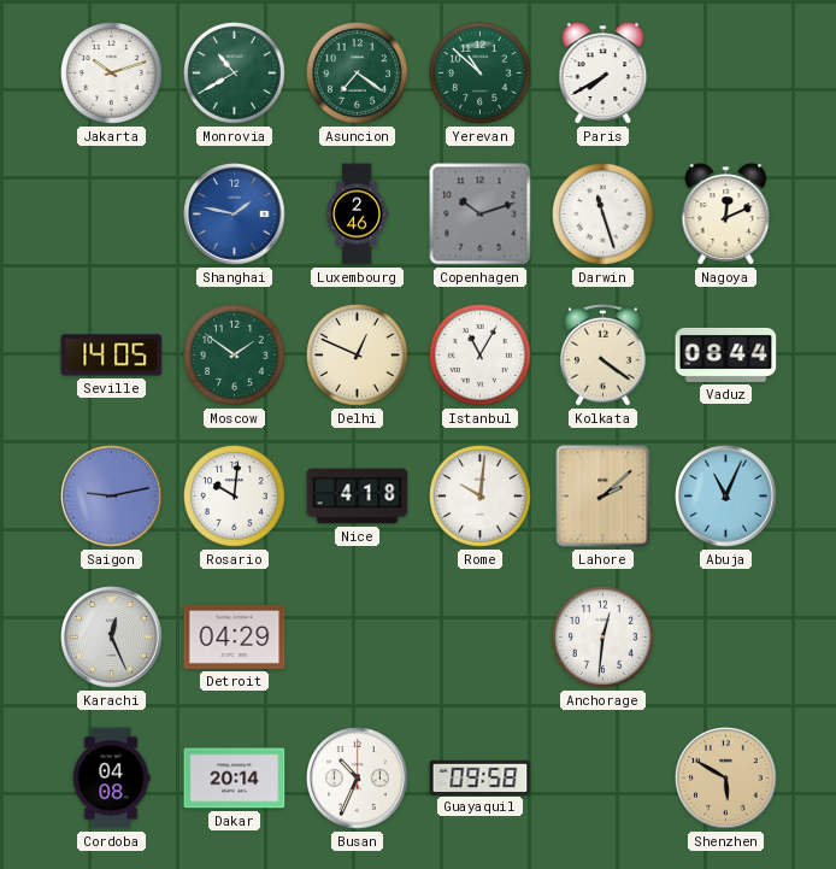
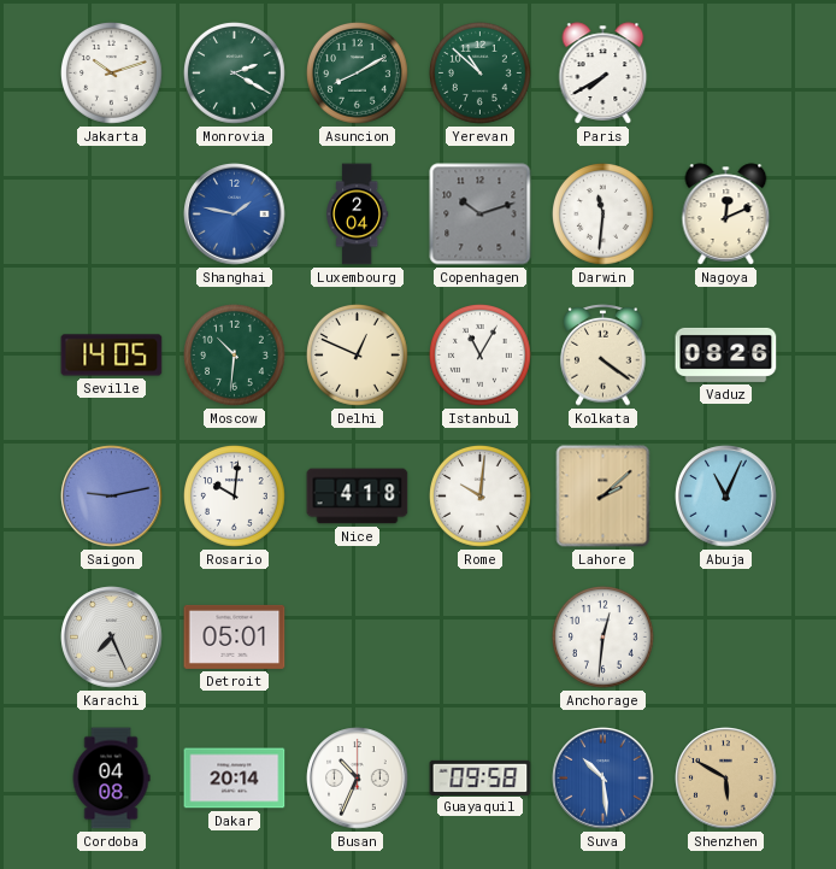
Monrovia: 10:40 -> 2:20 (235, 74)
Asuncion: 7:21 -> 8:10 (358, 74)
Luxembourg: 2:46 -> 2:04 (358, 215)
Darwin: 11:27 -> 11:31 (604, 215)
Moscow: 1:51 -> 10:31 (235, 356)
Vaduz: 08:44 -> 08:26 (726, 354)
Karachi: 12:26 -> 7:26 (112, 638)
Detroit: 04:29 -> 05:01 (235, 636)
Suva: none -> 10:29 (604, 779)
